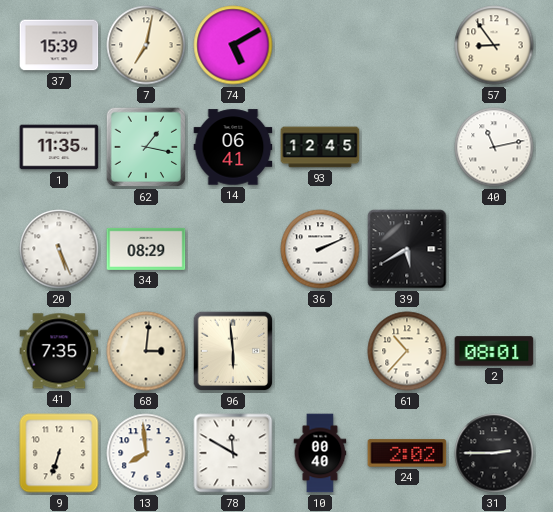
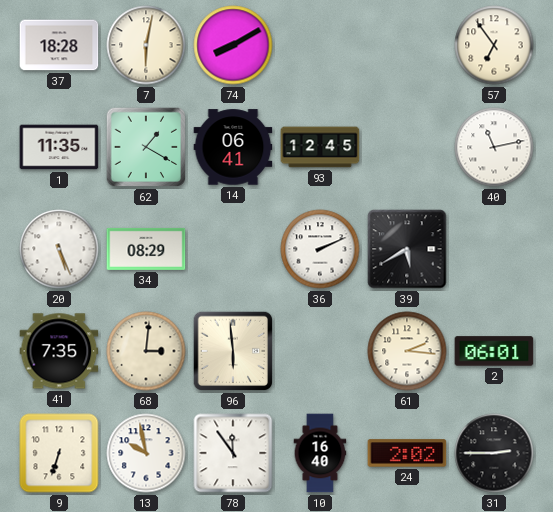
37: 15:39 -> 18:28 (59, 45)
7: 7:02 -> 6:02 (146, 45)
74: 5:10 -> 8:10 (233, 45)
57: 8:54 -> 6:54 (494, 45)
62: 1:17 -> 1:20 (146, 147)
61: 10:37 -> 2:16 (407, 351)
2: 08:01 -> 06:01 (494, 351)
13: 7:59 -> 9:58 (146, 453)
78: 11:50 -> 11:54 (233, 453)
10: 00:40 -> 16:40 (320, 453)
